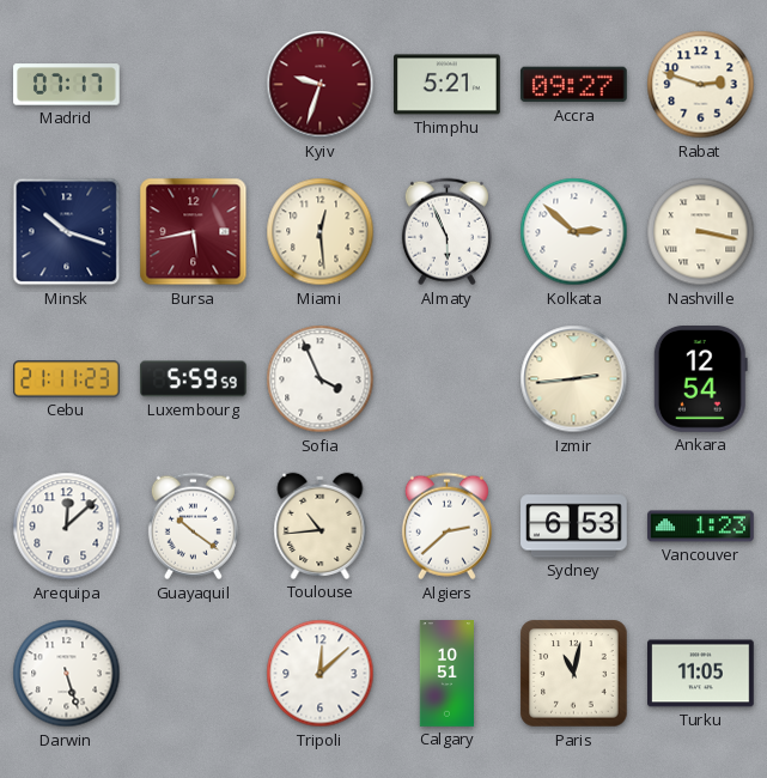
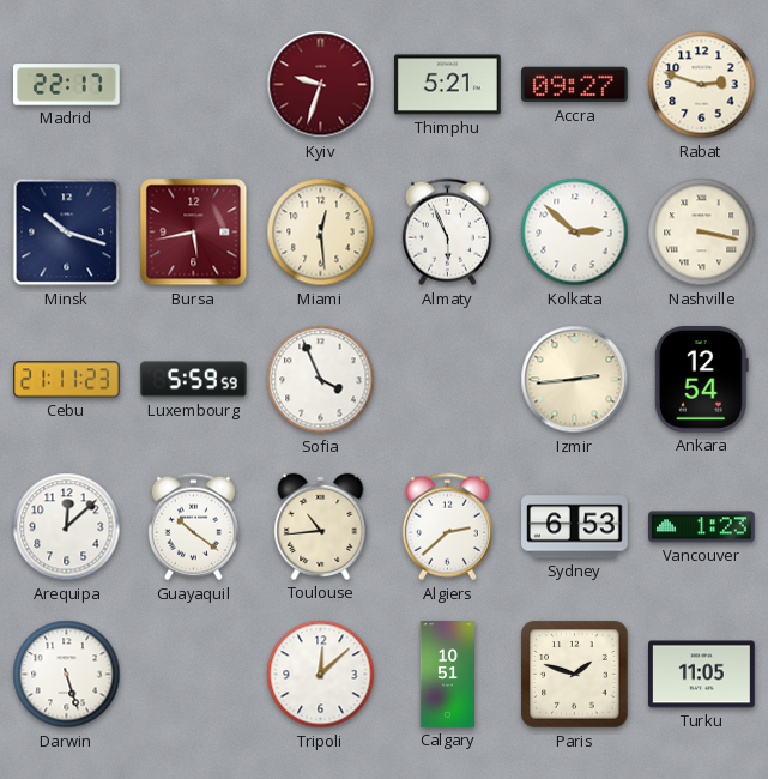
Madrid: 07:17 -> 22:17 (67, 85)
Paris: 11:02 -> 1:48 (575, 675)
